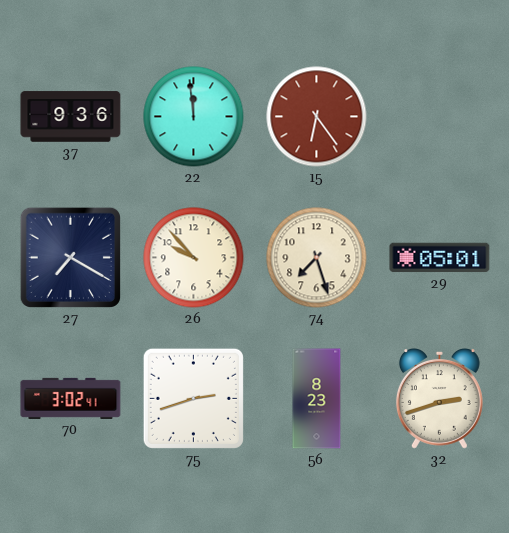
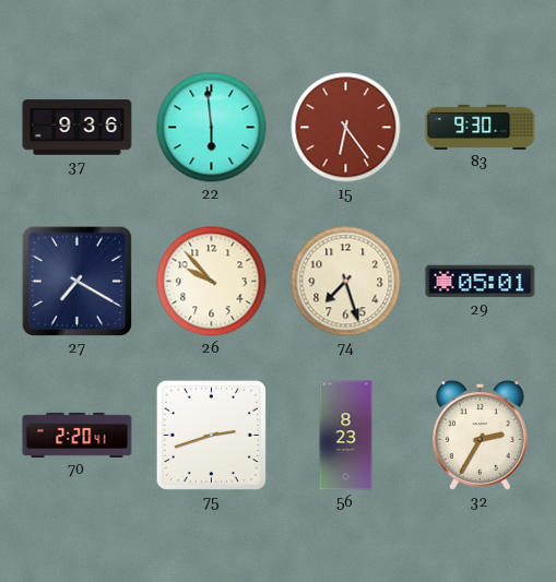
22: 11:59 -> 5:59 (212, 128)
83: none -> 9:30 (481, 127)
70: 3:02 -> 2:20 (78, 435)
32: 2:42 -> 2:35 (480, 436)
